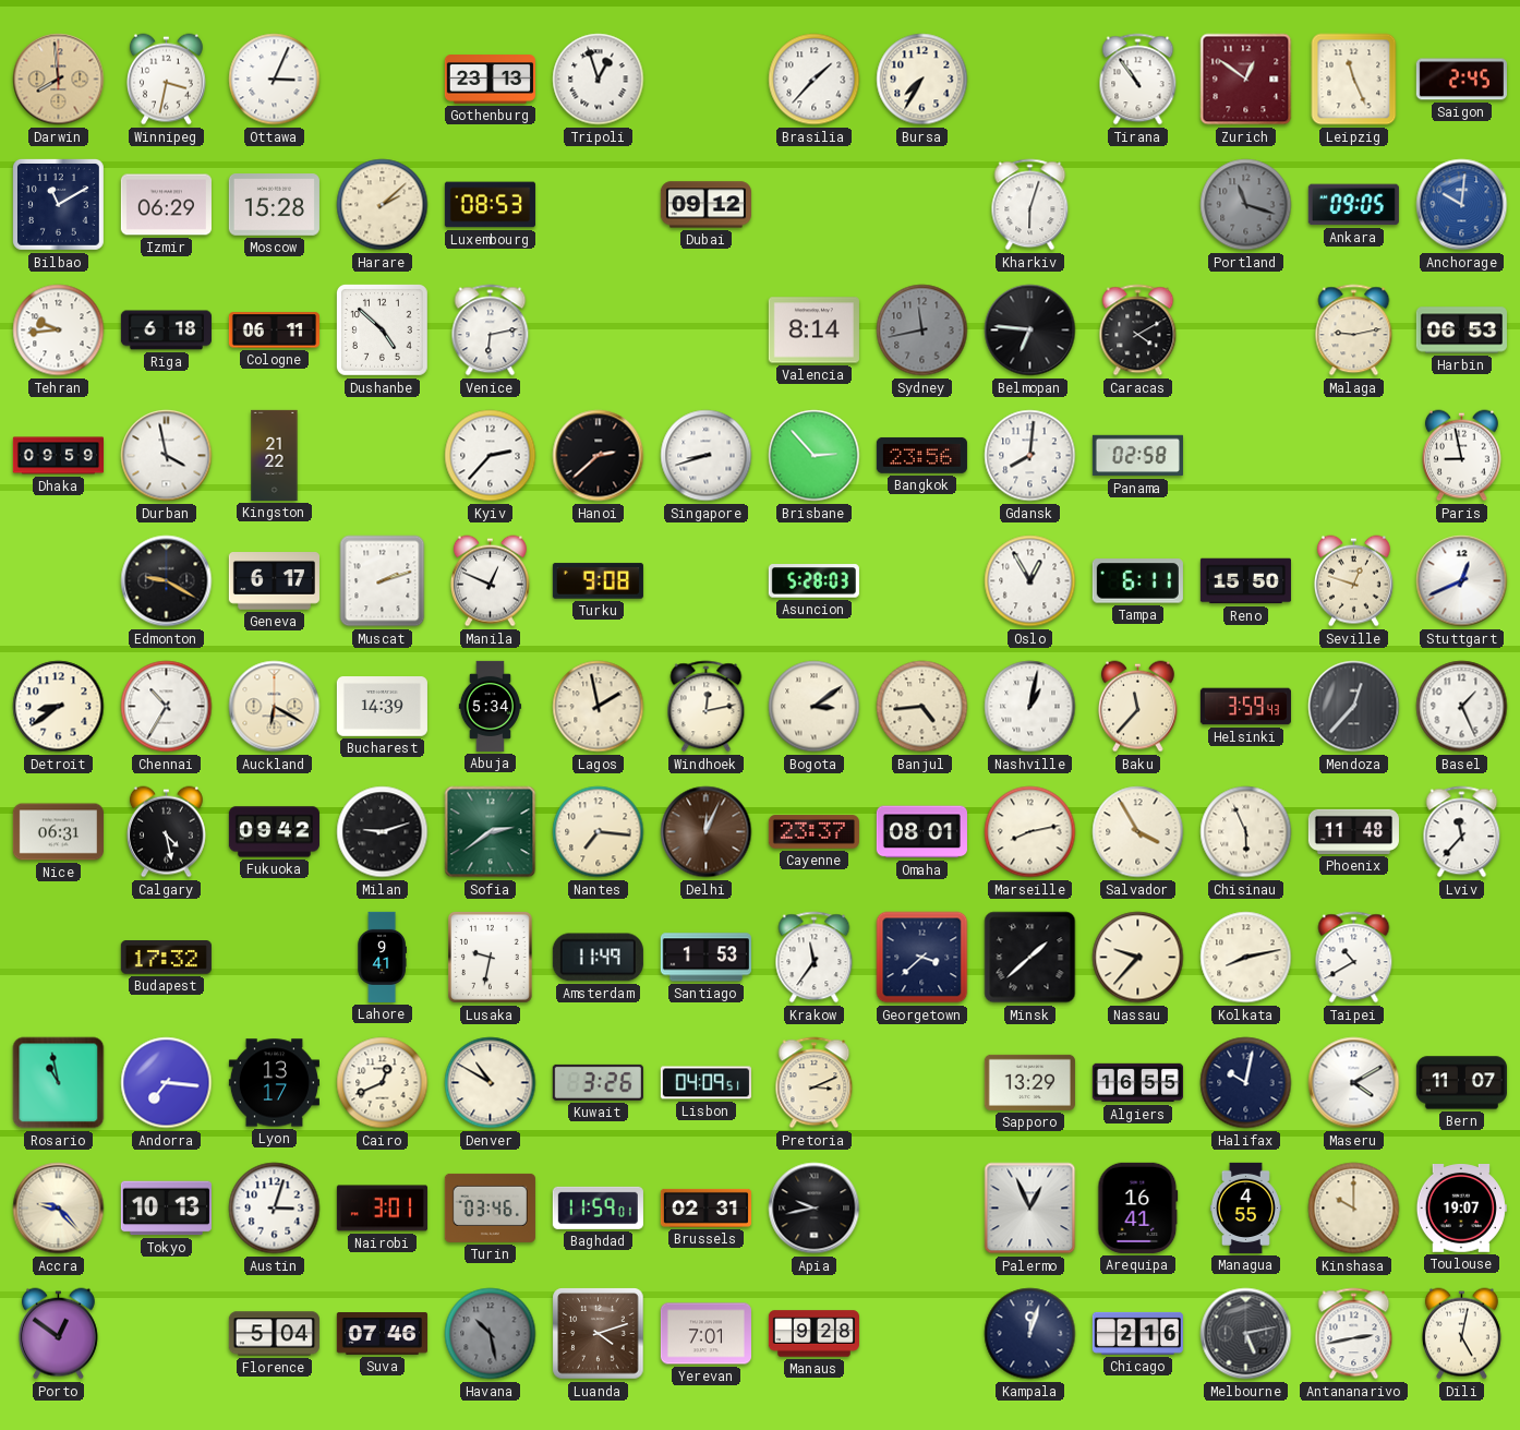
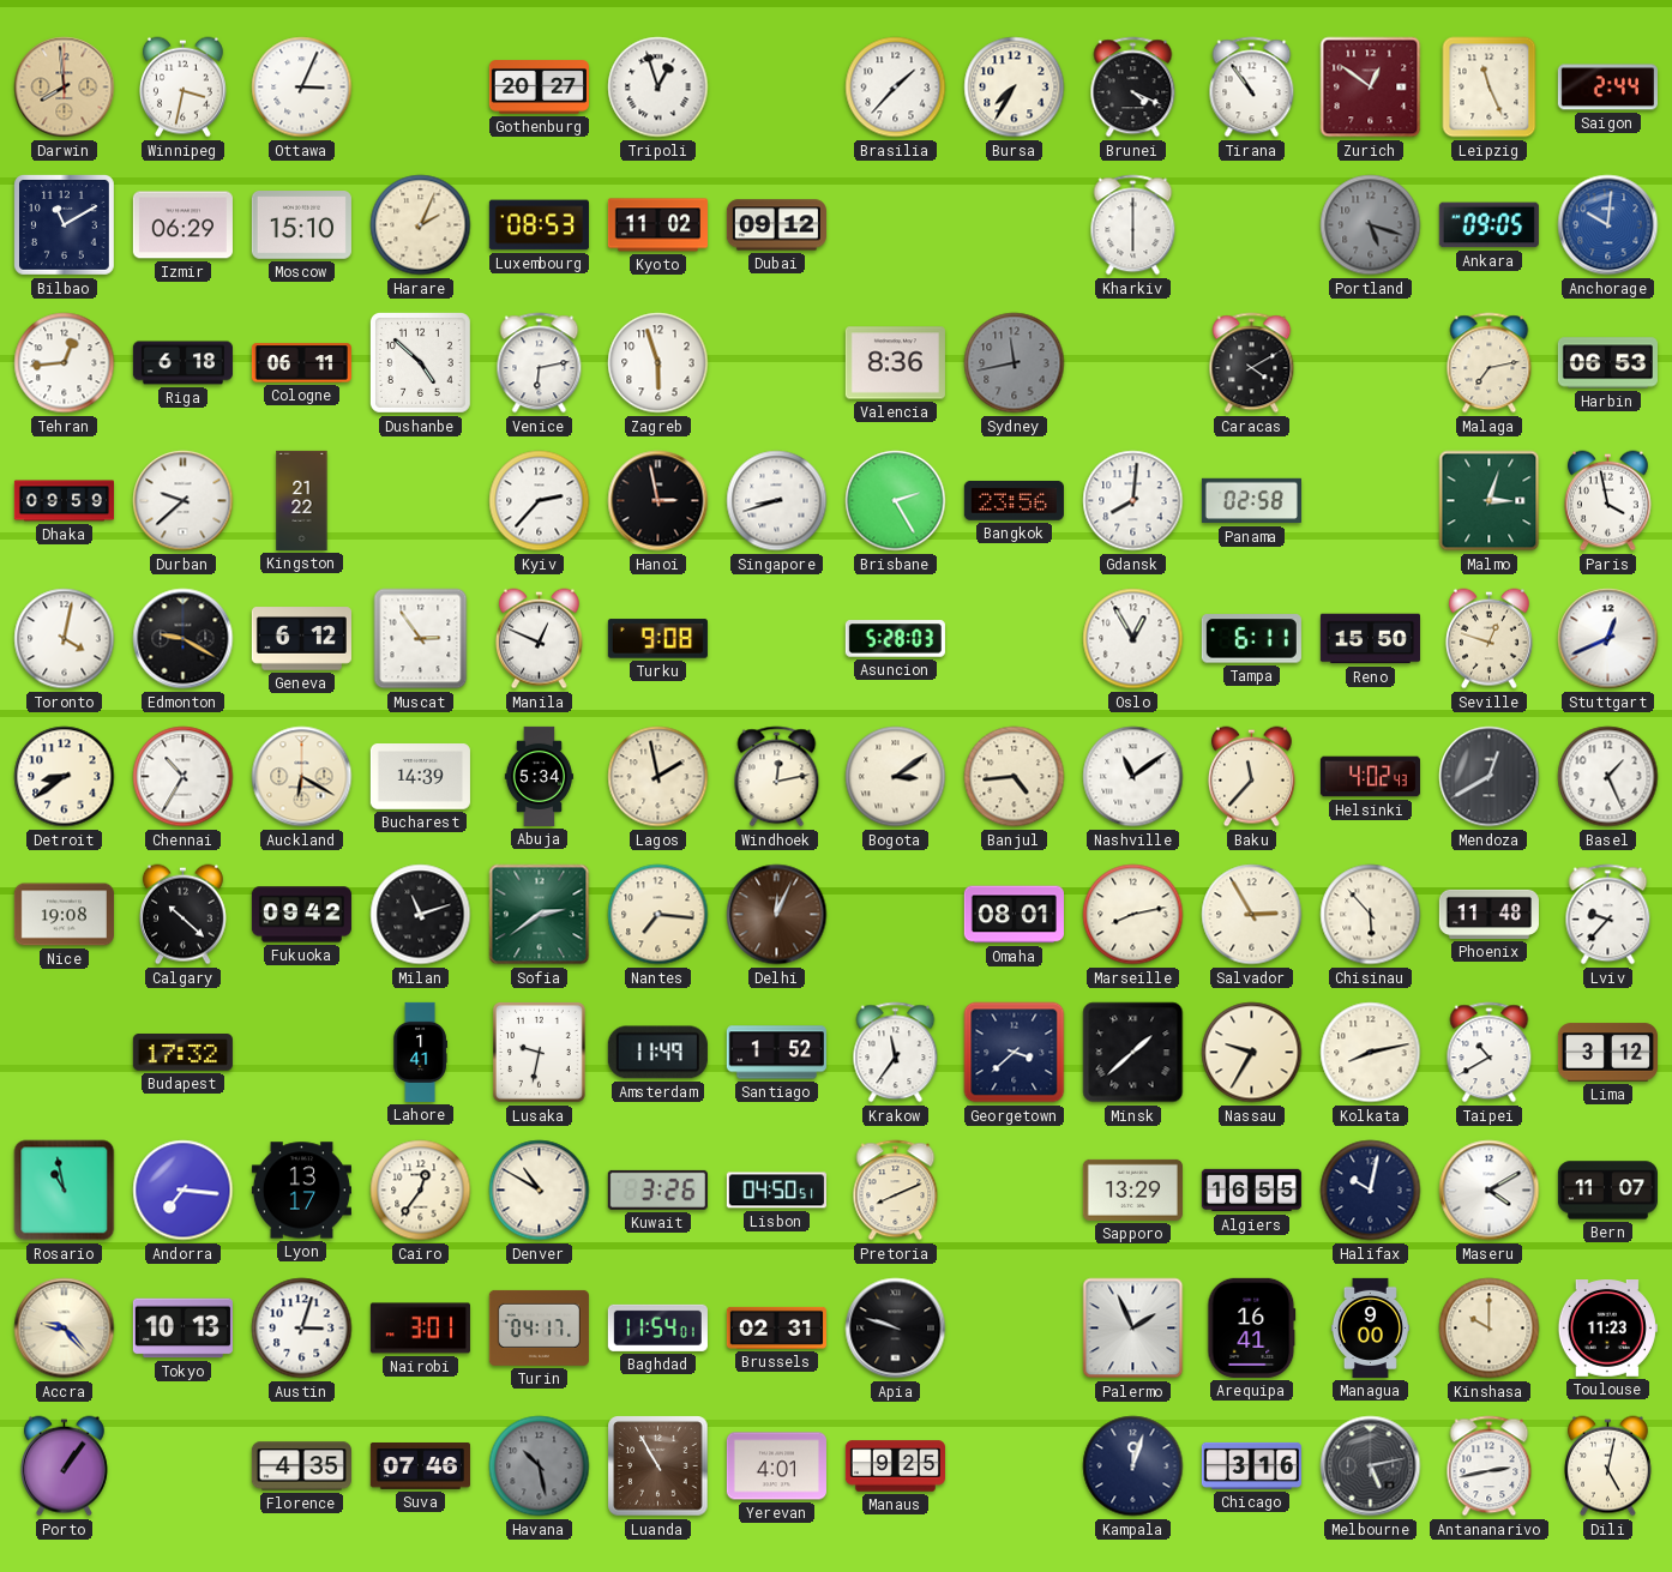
Gothenburg: 23:13 -> 20:27 (539, 88)
Brunei: none -> 4:19 (1133, 88)
Saigon: 2:45 -> 2:44 (1607, 88)
Moscow: 15:28 -> 15:10 (301, 225)
Harare: 2:08 -> 2:04 (421, 225)
Kyoto: none -> 11:02 (657, 225)
Kharkiv: 6:03 -> 6:00 (1133, 225)
Portland: 11:18 -> 5:18 (1371, 225)
Tehran: 9:44 -> 12:44 (65, 363)
Zagreb: none -> 5:57 (658, 363)
Valencia: 8:14 -> 8:36 (895, 363)
Belmopan: 6:46 -> none (1030, 331)
Malaga: 9:13 -> 7:13 (1490, 363)
Durban: 3:58 -> 9:38 (184, 501)
Hanoi: 2:38 -> 2:58 (658, 501)
Brisbane: 2:53 -> 2:25 (896, 501)
Malmo: none -> 3:03 (1490, 501)
Paris: 8:58 -> 3:58 (1607, 501)
Toronto: none -> 4:02 (65, 639)
Geneva: 6:17 -> 6:12 (301, 639)
Muscat: 2:12 -> 2:54 (421, 639)
Nashville: 1:02 -> 11:09 (1133, 777)
Helsinki: 3:59 -> 4:02 (1370, 777)
Mendoza: 12:37 -> 12:40 (1490, 777)
Nice: 06:31 -> 19:08 (64, 915)
Calgary: 4:28 -> 10:22 (182, 915)
Milan: 9:12 -> 11:12 (421, 915)
Cayenne: 23:37 -> none (813, 832)
Salvador: 3:55 -> 2:55 (1252, 915)
Chisinau: 5:56 -> 5:53 (1371, 915)
Lviv: 11:37 -> 9:37 (1608, 915)
Lahore: 9:41 -> 1:41 (420, 1052)
Santiago: 1:53 -> 1:52 (776, 1053)
Nassau: 9:37 -> 9:35 (1252, 1053)
Lima: none -> 3:12 (1607, 1053)
Cairo: 12:41 -> 12:36 (421, 1191)
Lisbon: 04:09 -> 04:50 (776, 1191)
Pretoria: 3:11 -> 8:11 (896, 1191)
Turin: 03:46 -> 04:17 (539, 1327)
Baghdad: 11:59 -> 11:54 (657, 1327)
Apia: 9:43 -> 9:48 (896, 1329)
Palermo: 12:56 -> 1:56 (1133, 1329)
Managua: 4:55 -> 9:00 (1370, 1327)
Toulouse: 19:07 -> 11:23 (1607, 1329)
Porto: 12:51 -> 1:06 (64, 1466)
Florence: 5:04 -> 4:35 (301, 1466)
Luanda: 4:12 -> 10:55 (658, 1466)
Yerevan: 7:01 -> 4:01 (776, 1466)
Manaus: 9:28 -> 9:25 (895, 1466)
Chicago: 2:16 -> 3:16 (1251, 1465)
